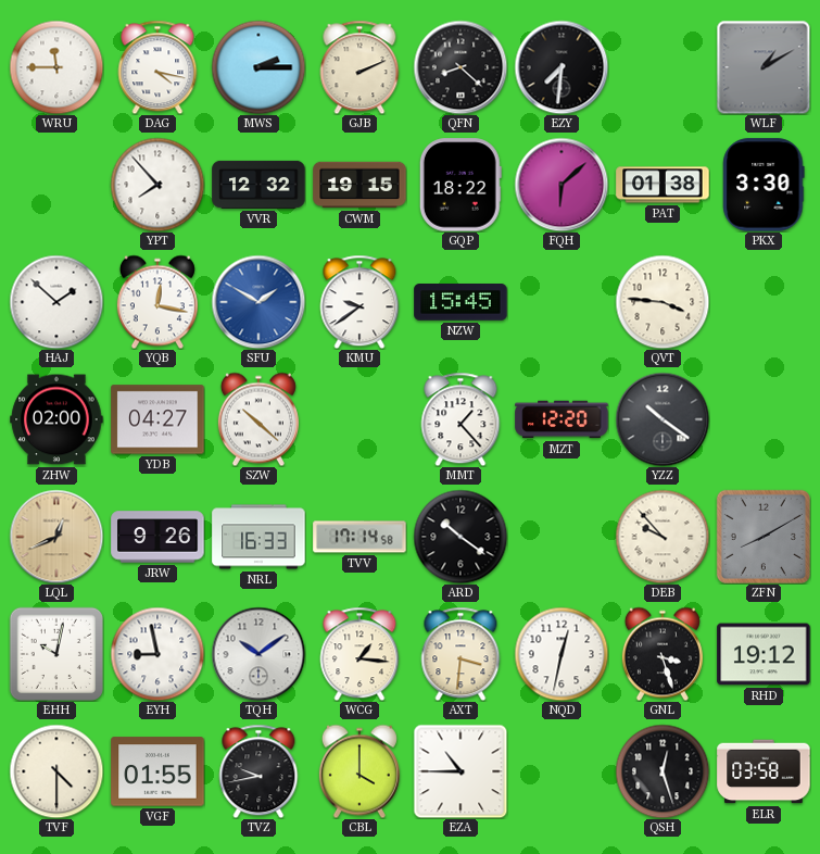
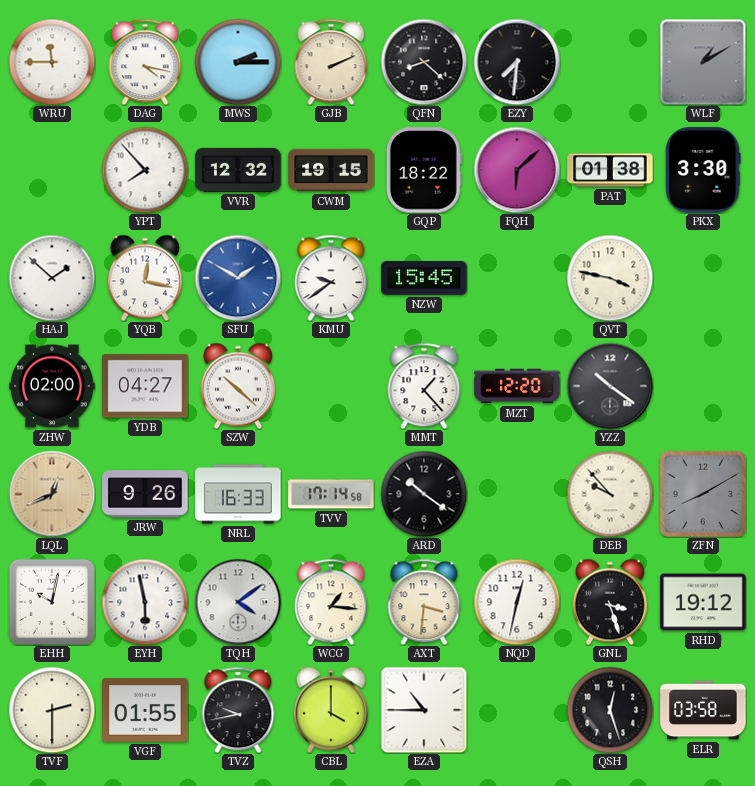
QVT: 3:46 -> 3:47 (610, 278)
EYH: 8:58 -> 5:58 (145, 602)
TQH: 10:09 -> 4:09 (238, 602)
TVF: 4:30 -> 2:30 (52, 710)
